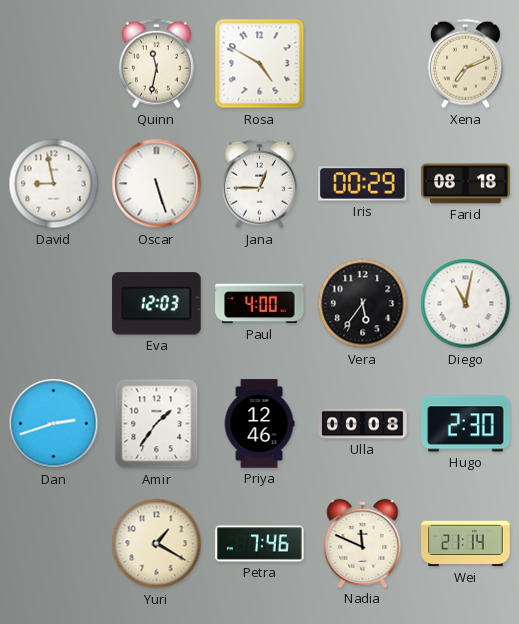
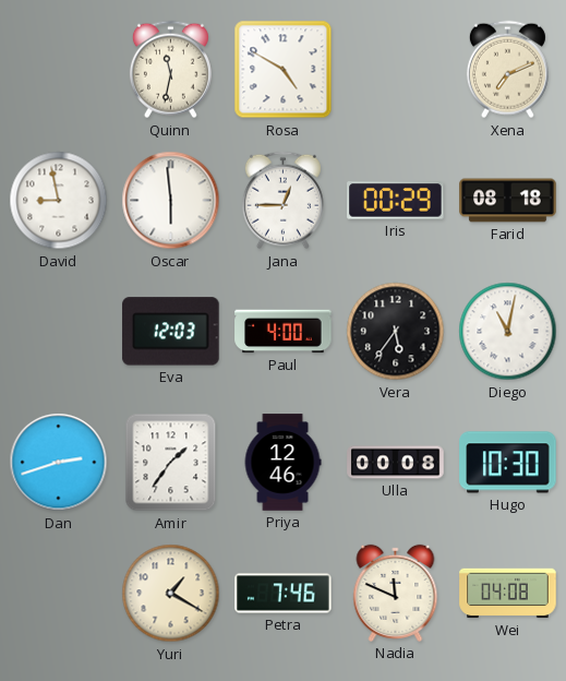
Oscar: 5:27 -> 5:59 (171, 201)
Hugo: 2:30 -> 10:30 (508, 463)
Wei: 21:14 -> 04:08 (508, 594)
